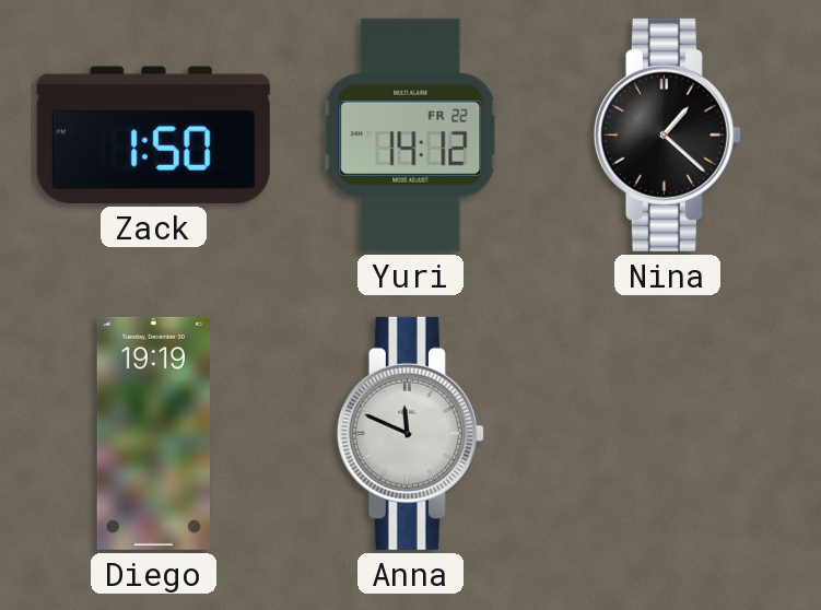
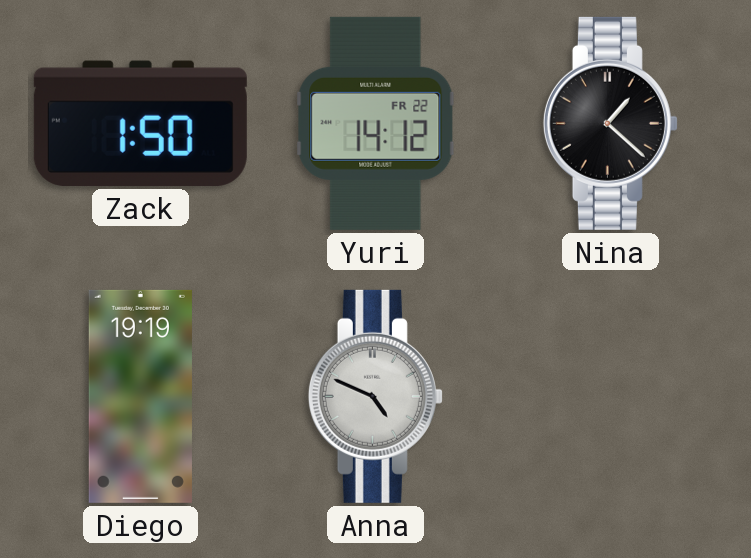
Anna: 11:49 -> 4:49 (375, 396)
